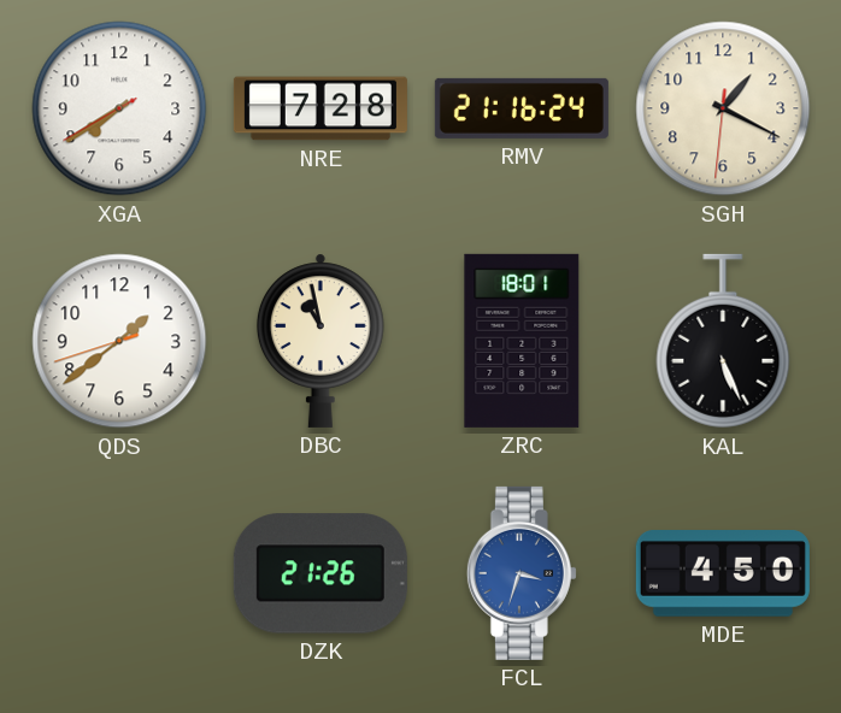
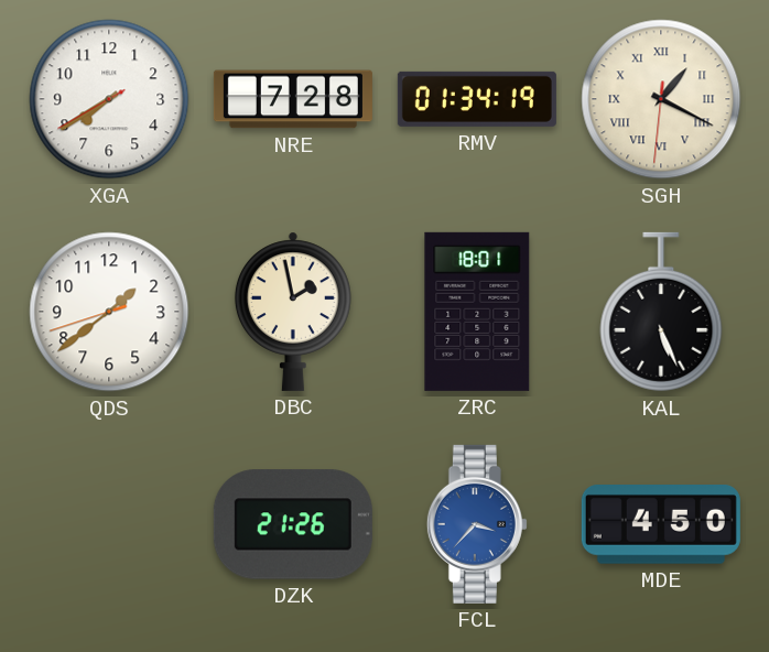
RMV: 21:16 -> 01:34 (477, 99)
SGH numerals: Arabic -> Roman (661, 99)
DBC: 10:58 -> 1:58 (293, 312)
FCL: 3:33 -> 3:37 (477, 524)
